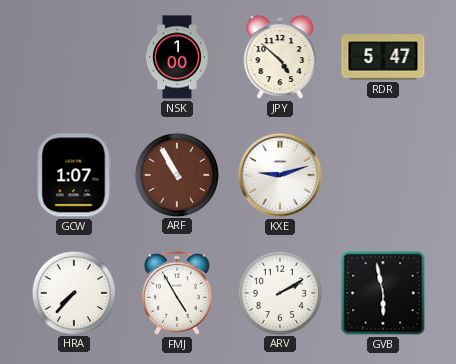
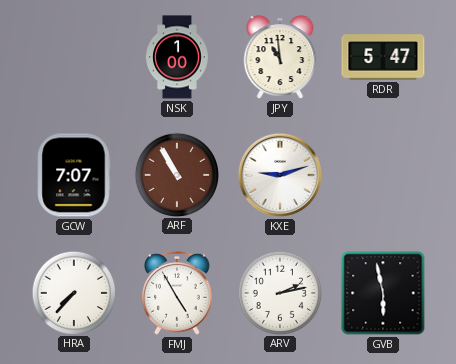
JPY: 4:52 -> 10:59 (280, 57)
GCW: 1:07 -> 7:07 (74, 175)
ARV: 2:10 -> 2:13 (279, 292)
